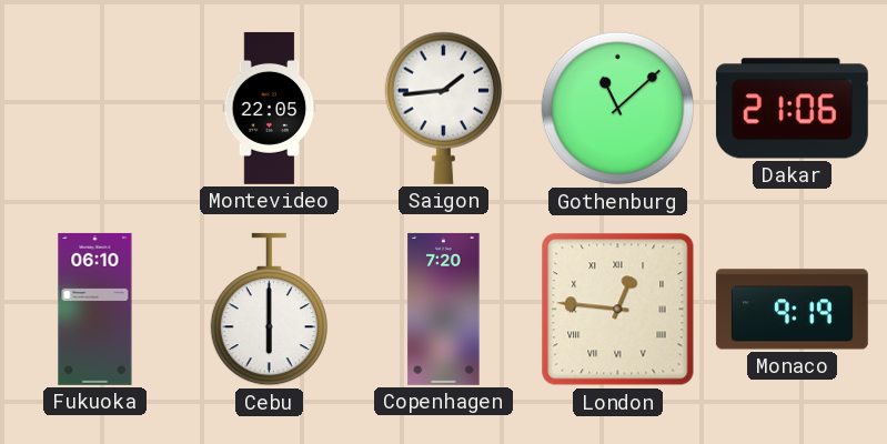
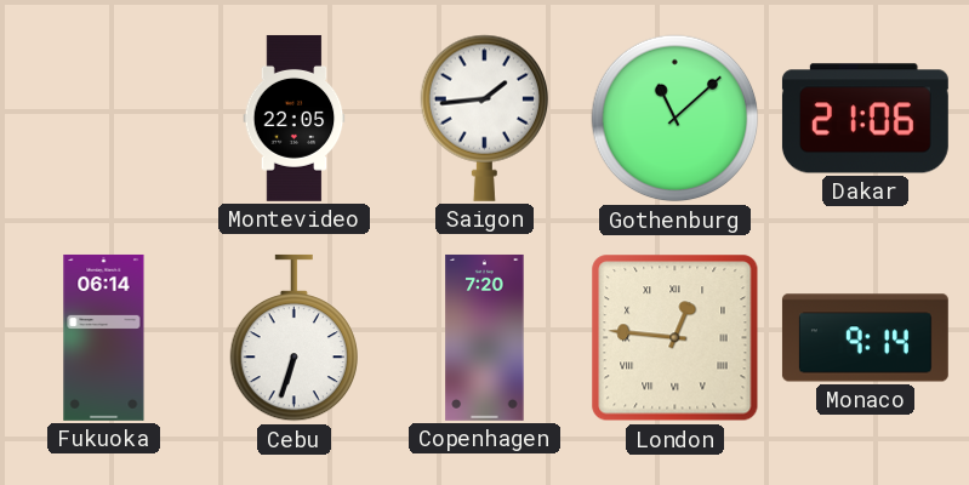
Fukuoka: 06:10 -> 06:14 (104, 337)
Cebu: 6:00 -> 6:33 (293, 338)
Monaco: 9:19 -> 9:14 (865, 338)
